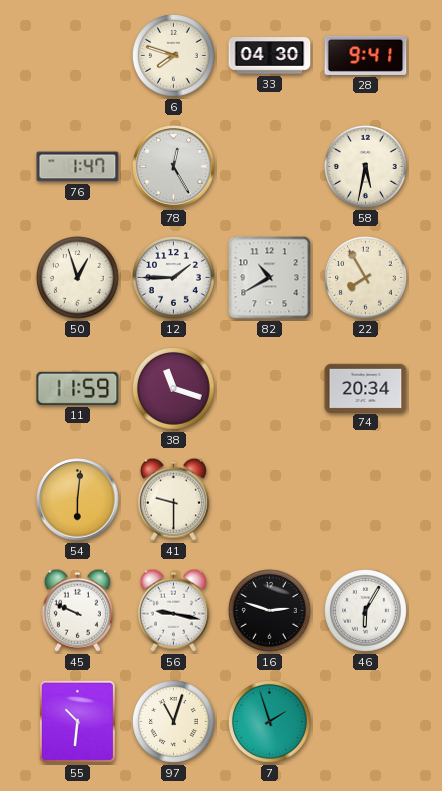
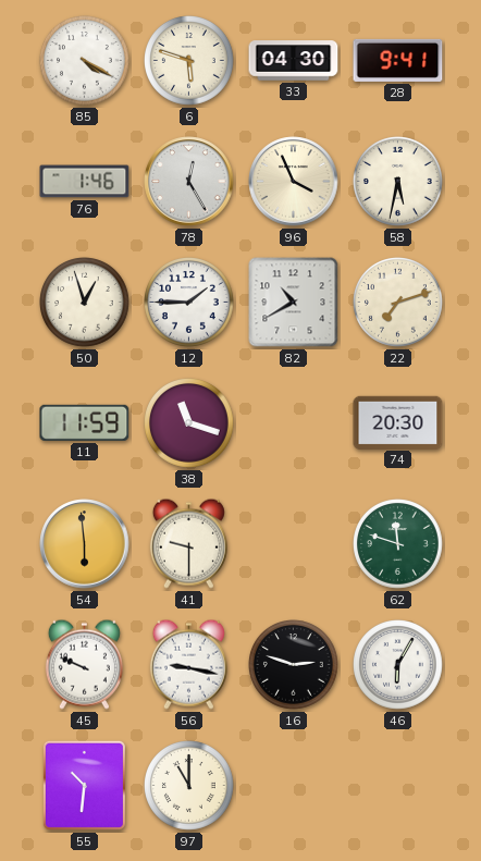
85: none -> 4:20 (85, 61)
6: 7:48 -> 5:48 (189, 61)
76: 1:47 -> 1:46 (85, 182)
96: none -> 3:56 (294, 182)
22: 7:55 -> 7:12 (398, 303)
74: 20:34 -> 20:30 (398, 422)
54: 6:01 -> 5:59 (85, 544)
62: none -> 11:48 (398, 544)
97: 11:03 -> 11:00 (189, 786)
7: 1:57 -> none (270, 722)
